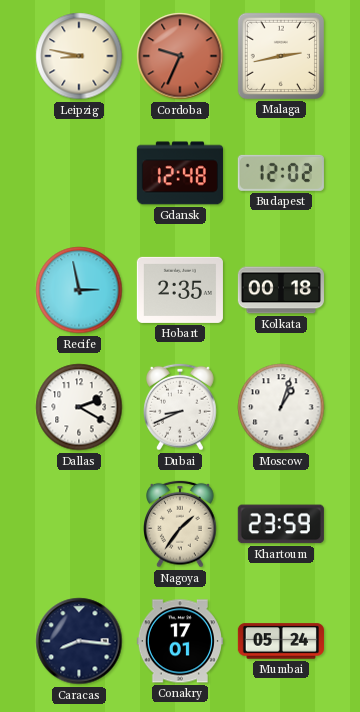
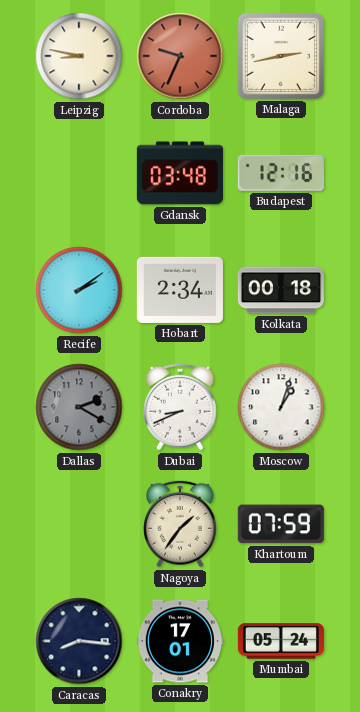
Gdansk: 12:48 -> 03:48 (180, 173)
Budapest: 12:02 -> 12:16 (281, 173)
Recife: 2:58 -> 2:09 (79, 290)
Hobart: 2:35 -> 2:34 (180, 290)
Dallas dial: white -> grey (79, 407)
Khartoum: 23:59 -> 07:59 (281, 524)
